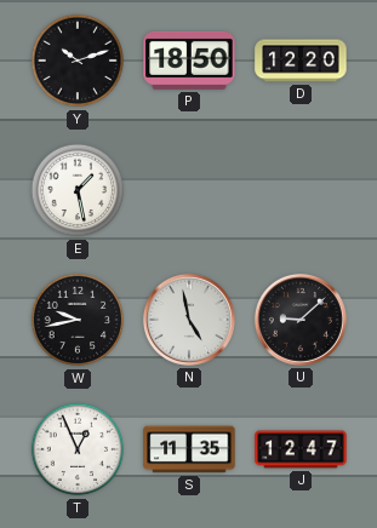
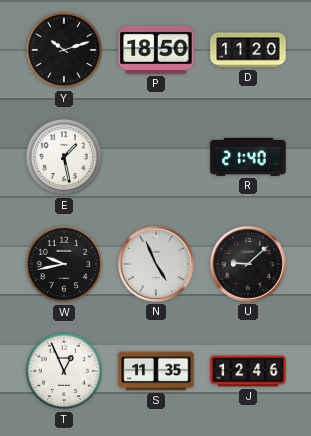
D: 12:20 -> 11:20 (248, 50)
R: none -> 21:40 (248, 157)
N: 4:58 -> 4:56 (156, 264)
J: 12:47 -> 12:46 (248, 371)
